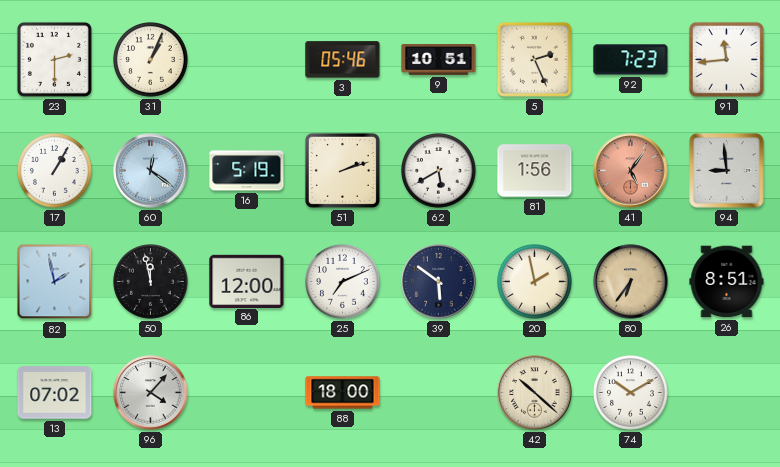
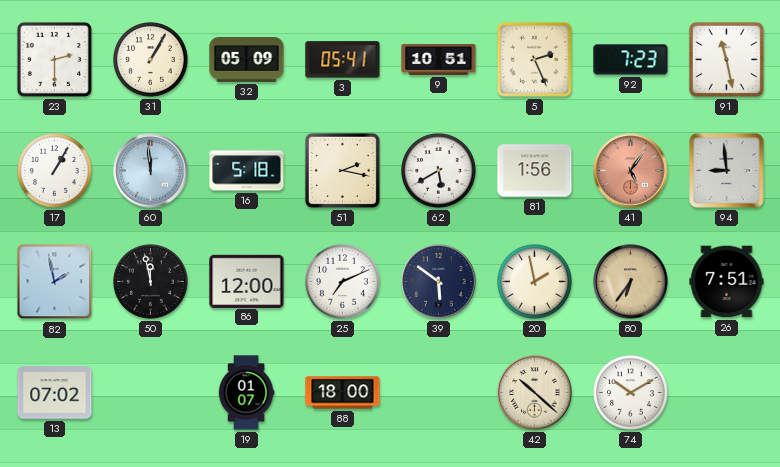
31: 1:04 -> 1:05 (151, 60)
32: none -> 05:09 (247, 60)
3: 05:46 -> 05:41 (343, 60)
91: 11:44 -> 11:28 (726, 59)
60: 12:21 -> 11:59 (151, 171)
16: 5:19 -> 5:18 (247, 171)
51: 2:12 -> 2:17 (342, 170)
26: 8:51 -> 7:51 (727, 282)
96: 4:07 -> none (151, 393)
19: none -> 01:07 (246, 393)
